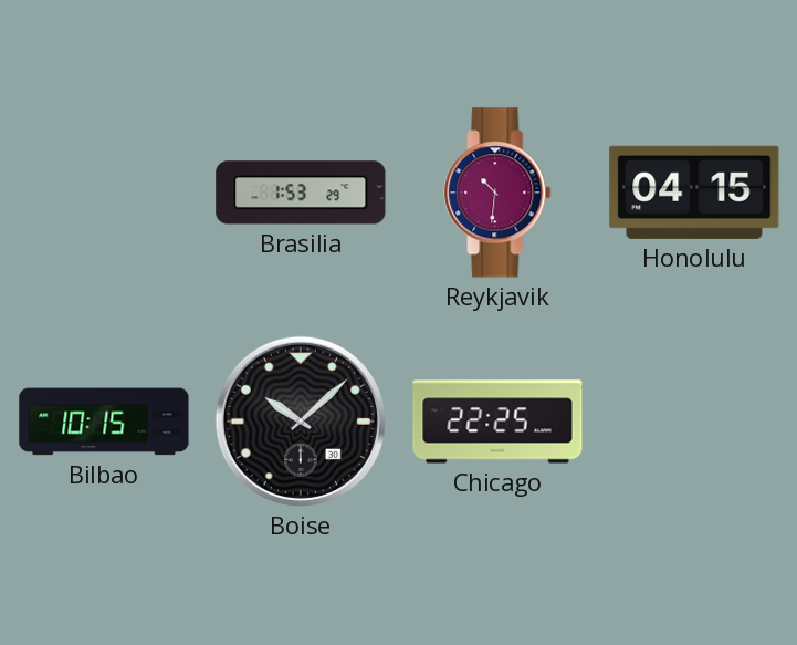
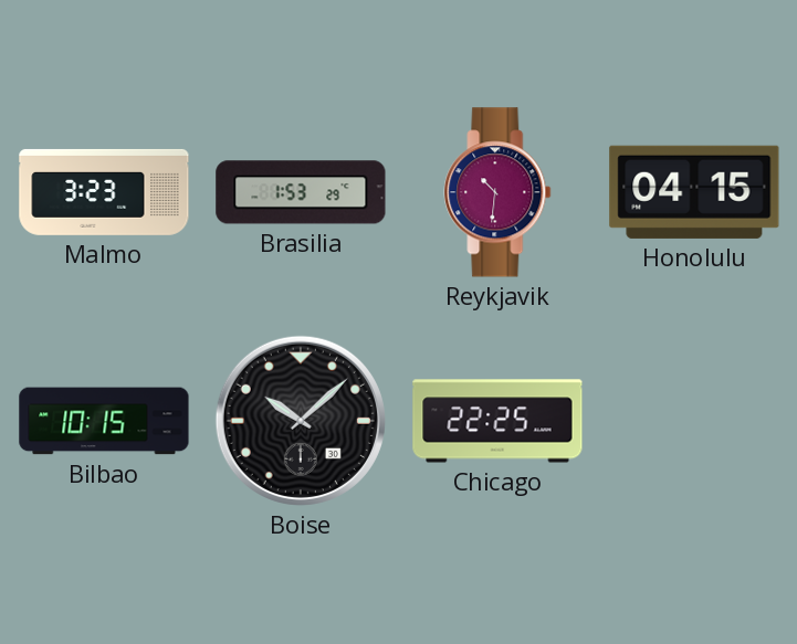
Malmo: none -> 3:23 (104, 192)
